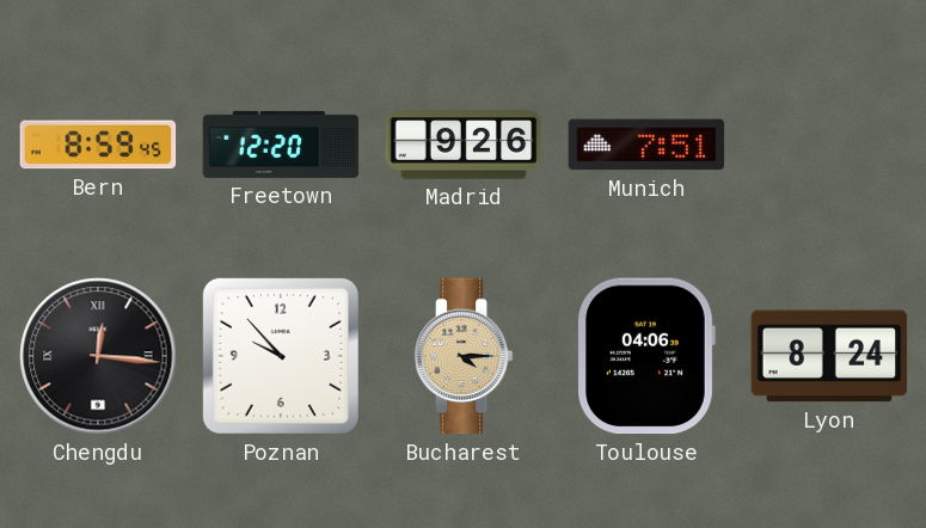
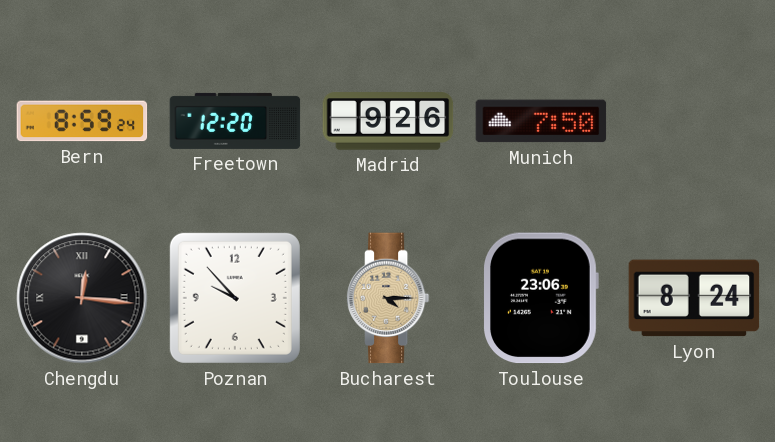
Bern: 8:59:45 -> 8:59:24 (82, 121)
Munich: 7:51 -> 7:50 (541, 121)
Toulouse: 04:06 -> 23:06 (541, 298)
